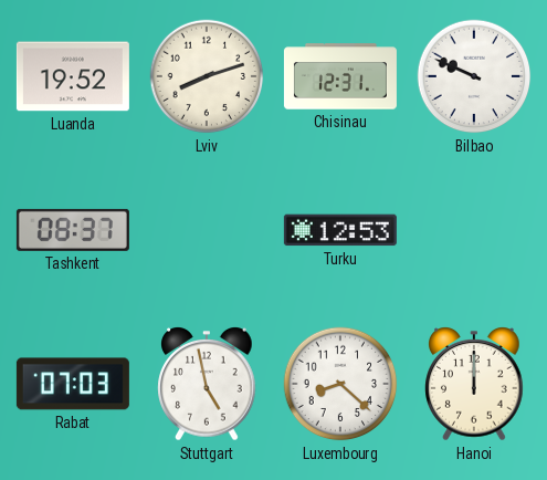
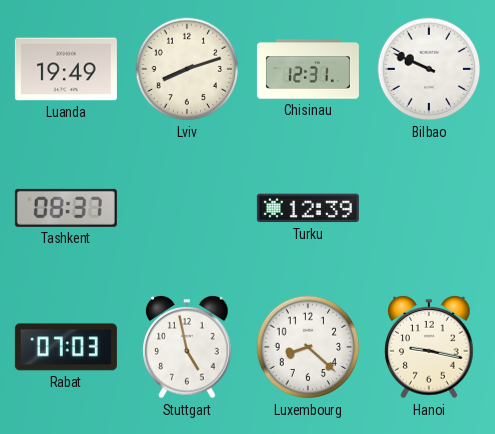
Luanda: 19:52 -> 19:49 (66, 69)
Turku: 12:53 -> 12:39 (308, 208)
Hanoi: 12:00 -> 9:17 (429, 348)
